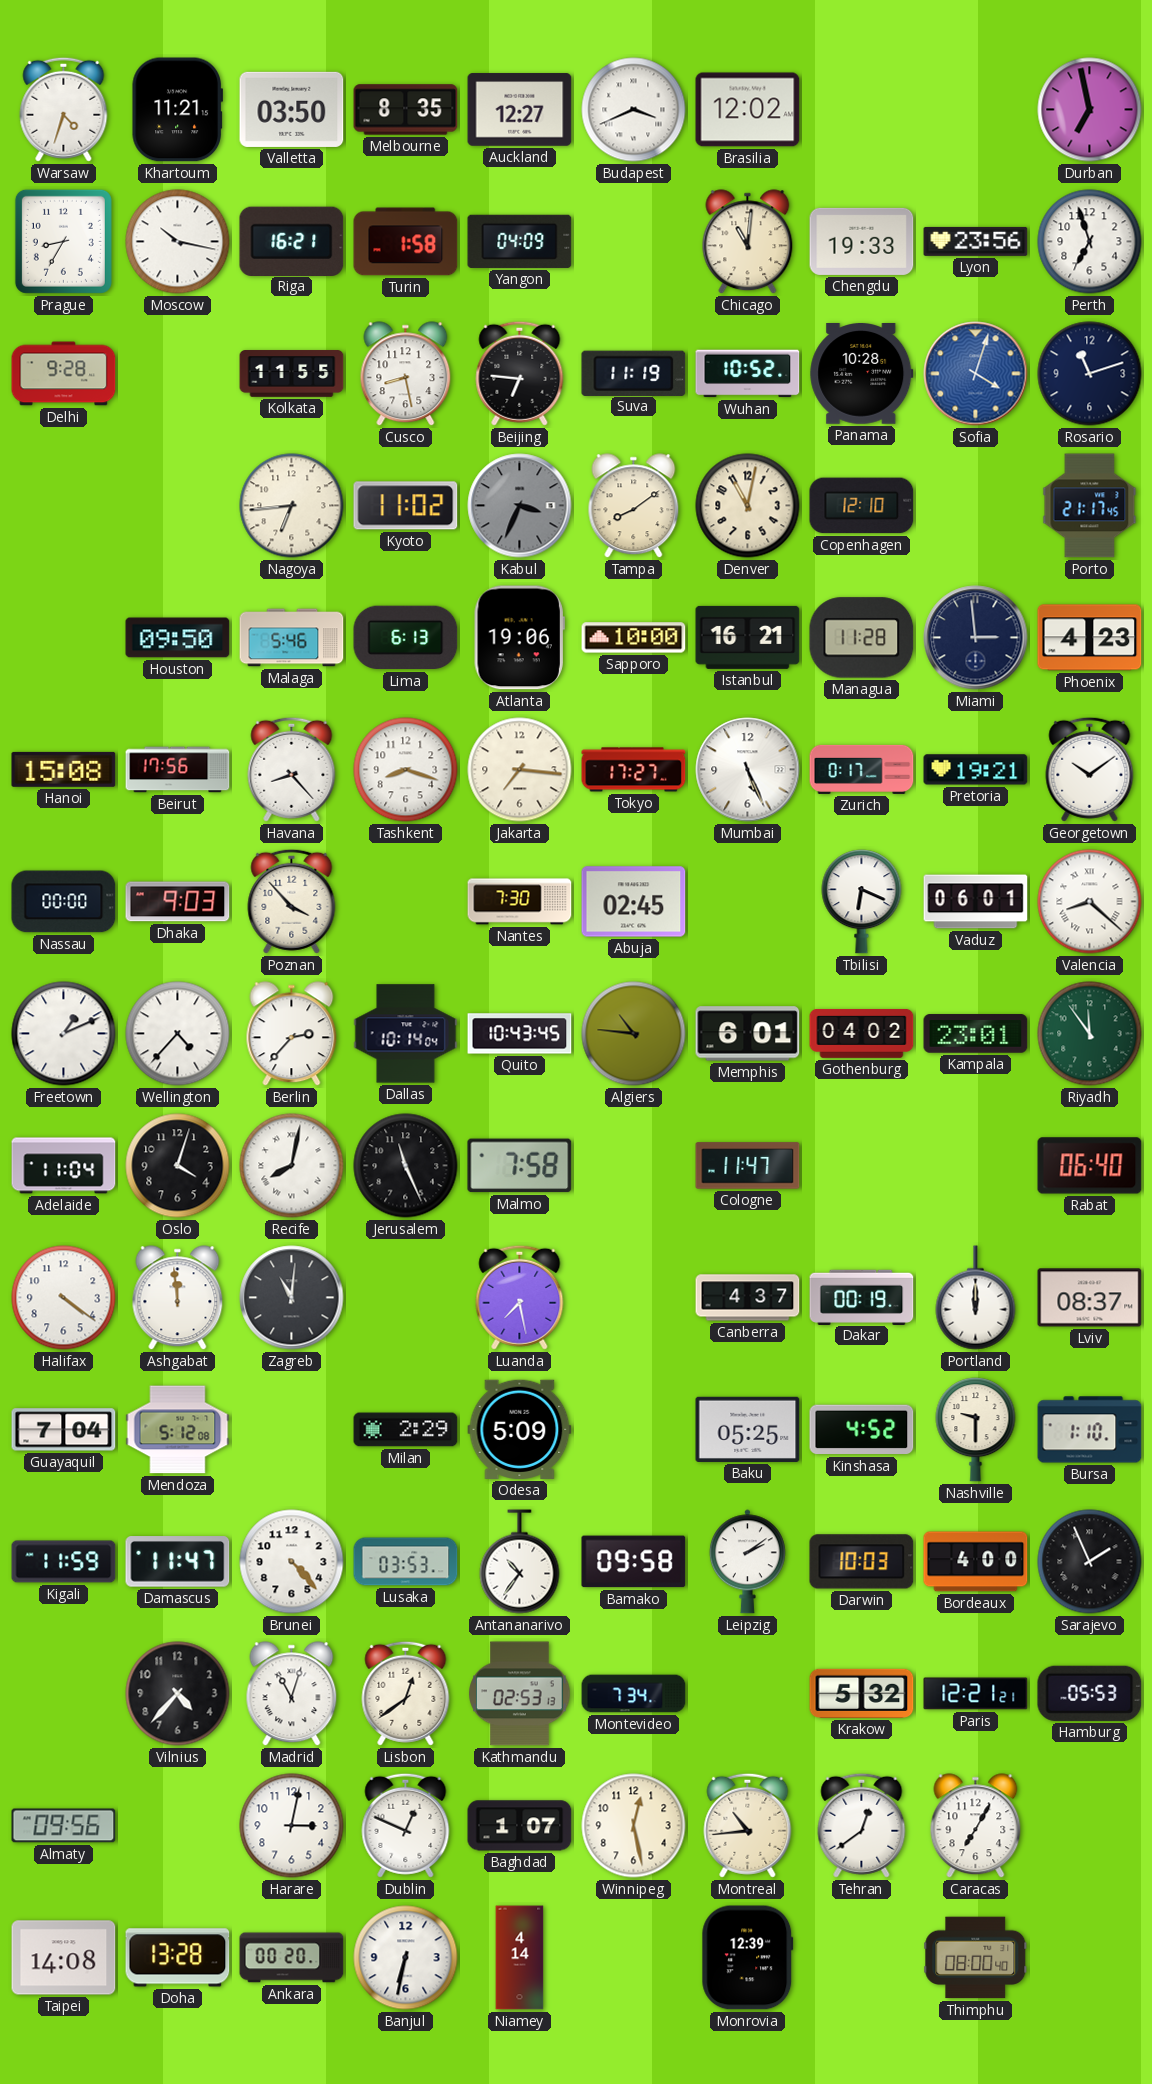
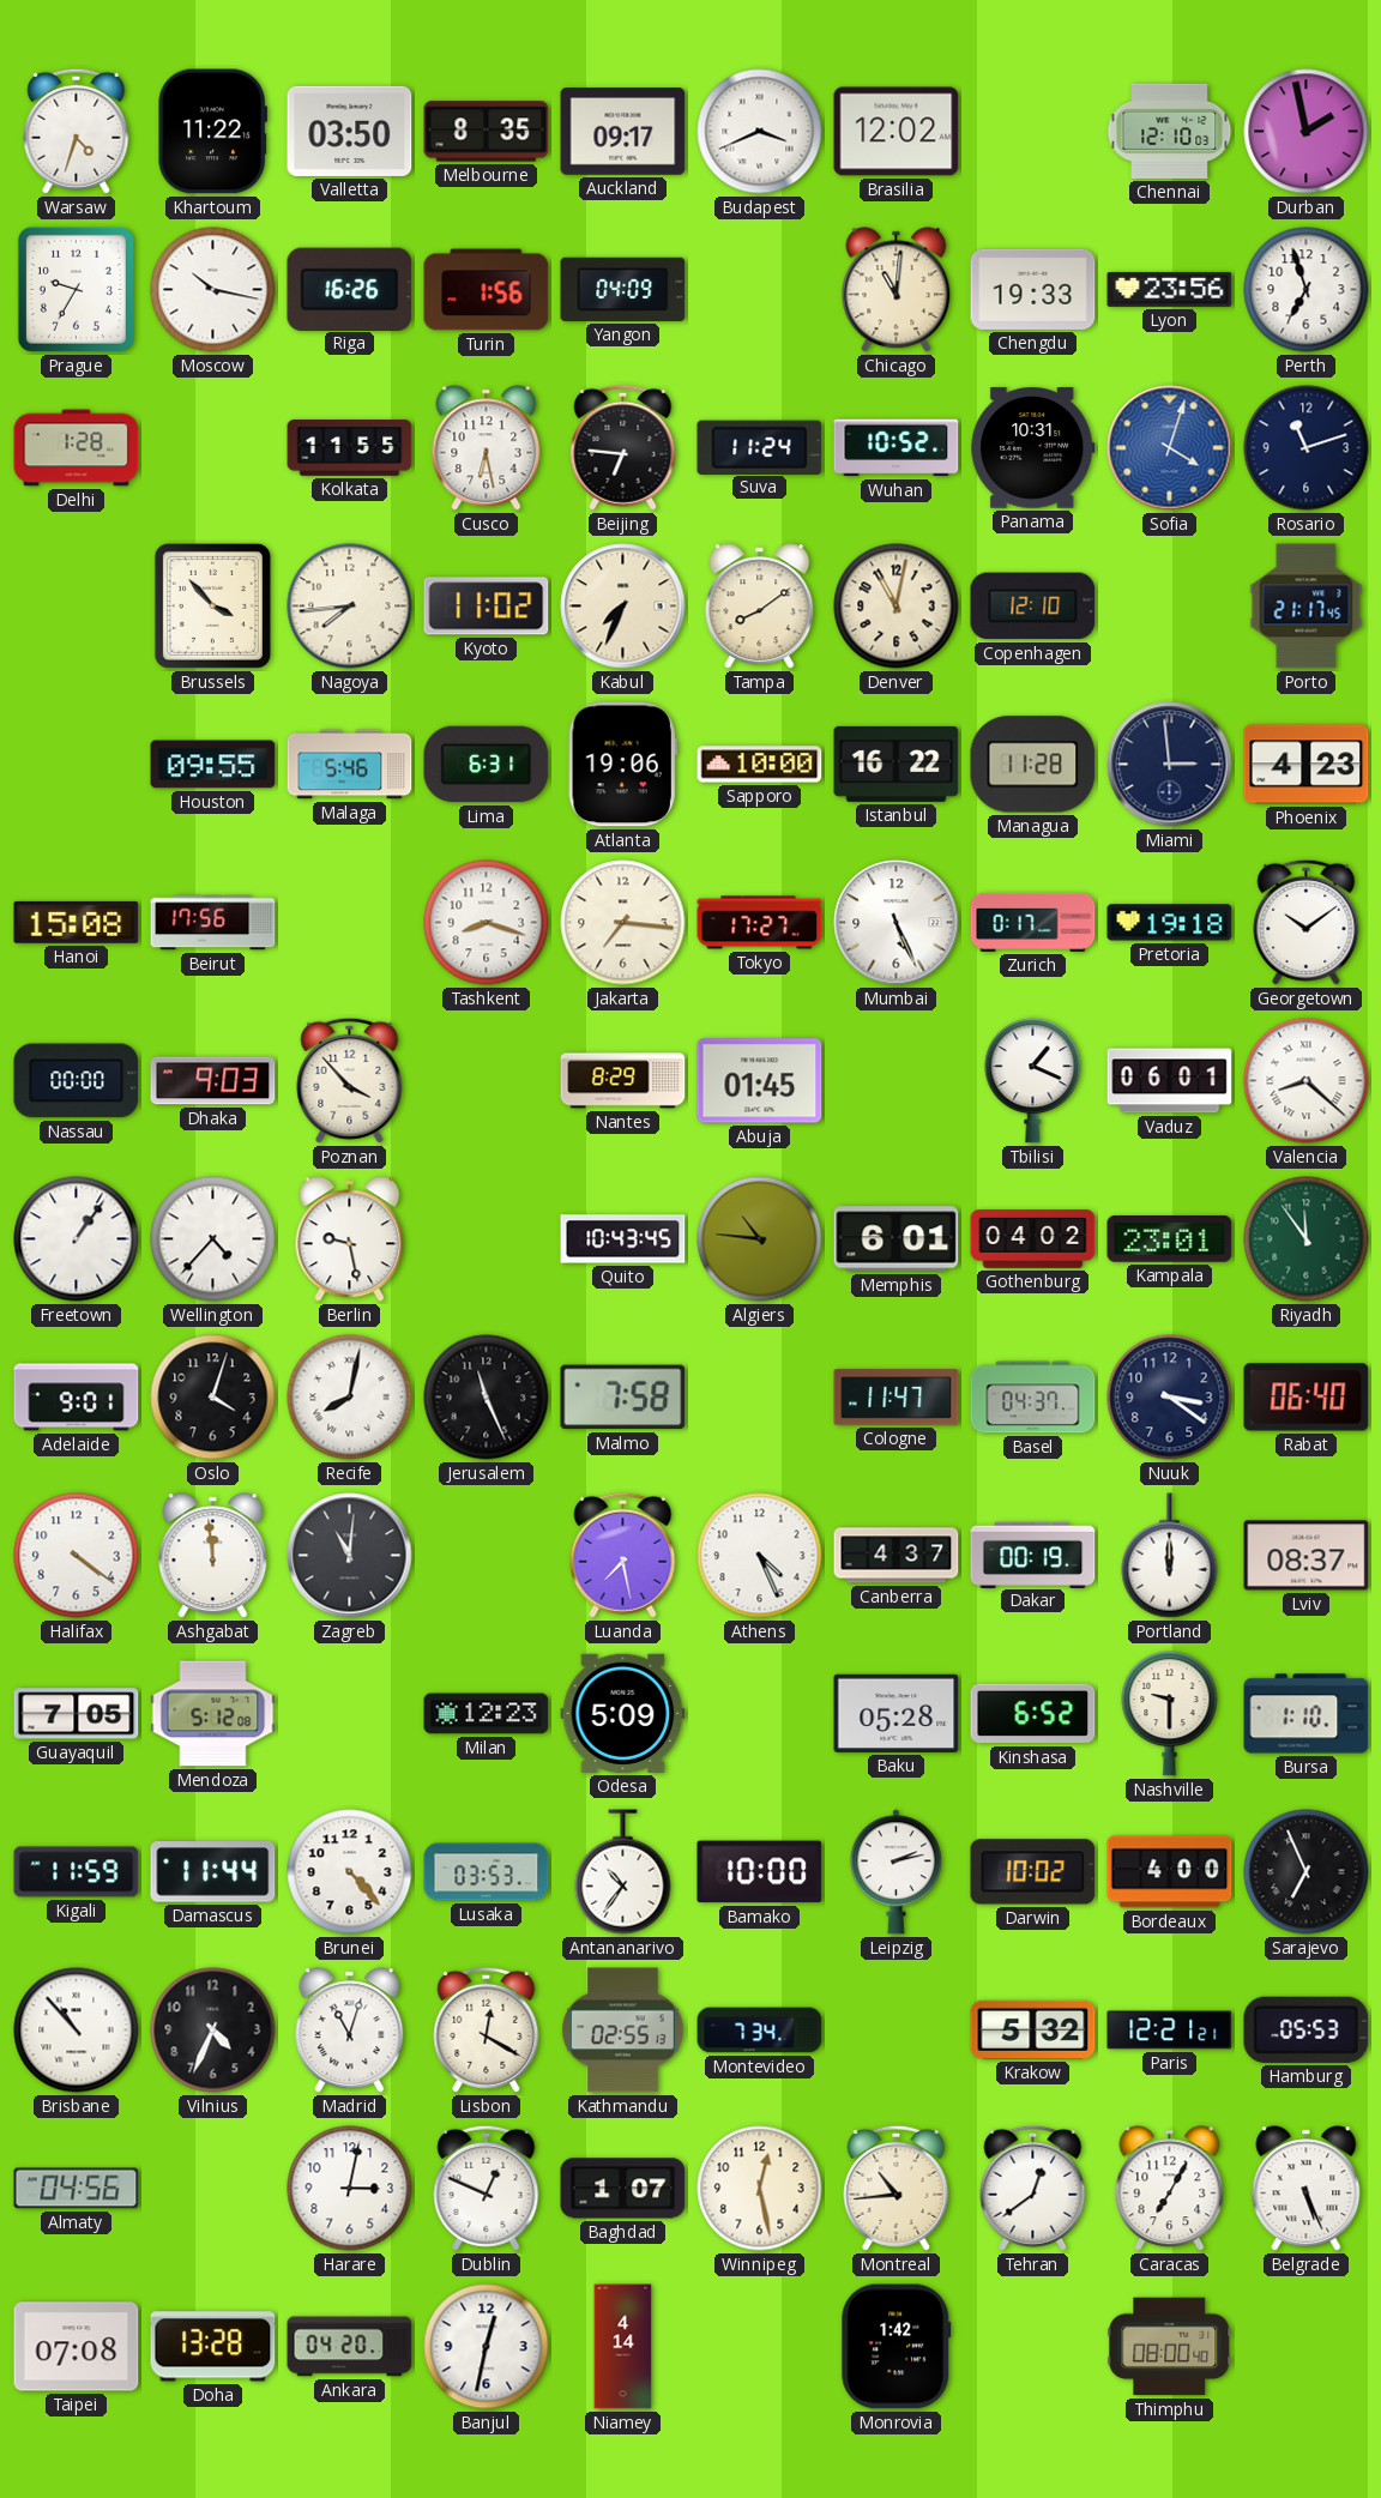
Khartoum: 11:21 -> 11:22 (212, 132)
Auckland: 12:27 -> 09:17 (623, 132)
Chennai: none -> 12:10 (1170, 131)
Durban: 6:58 -> 1:58 (1307, 132)
Prague: 8:35 -> 9:35 (76, 289)
Riga: 16:21 -> 16:26 (350, 289)
Turin: 1:58 -> 1:56 (487, 290)
Delhi: 9:28 -> 1:28 (77, 448)
Cusco: 8:28 -> 6:28 (487, 448)
Suva: 11:19 -> 11:24 (760, 447)
Panama: 10:28 -> 10:31 (1033, 448)
Brussels: none -> 3:53 (212, 605)
Nagoya: 6:44 -> 7:44 (350, 607)
Kabul: 3:34 -> 7:34 (623, 607)
Kabul dial: grey -> cream (623, 607)
Houston: 09:50 -> 09:55 (213, 765)
Lima: 6:13 -> 6:31 (487, 765)
Istanbul: 16:21 -> 16:22 (897, 764)
Havana: 8:23 -> none (292, 769)
Pretoria: 19:21 -> 19:18 (1170, 923)
Nantes: 7:30 -> 8:29 (623, 1081)
Abuja: 02:45 -> 01:45 (760, 1081)
Tbilisi: 6:19 -> 1:19 (1033, 1081)
Freetown: 1:11 -> 1:06 (77, 1239)
Berlin: 2:37 -> 9:28 (350, 1239)
Dallas: 10:14 -> none (406, 1034)
Adelaide: 11:04 -> 9:01 (77, 1398)
Basel: none -> 04:37 (1033, 1398)
Nuuk: none -> 3:21 (1170, 1398)
Athens: none -> 4:26 (760, 1556)
Guayaquil: 7:04 -> 7:05 (77, 1714)
Milan: 2:29 -> 12:23 (487, 1714)
Baku: 05:25 -> 05:28 (897, 1713)
Kinshasa: 4:52 -> 6:52 (1033, 1714)
Damascus: 11:47 -> 11:44 (213, 1872)
Bamako: 09:58 -> 10:00 (760, 1872)
Leipzig: 2:09 -> 2:13 (895, 1872)
Darwin: 10:03 -> 10:02 (1033, 1872)
Sarajevo: 1:56 -> 6:56 (1307, 1872)
Brisbane: none -> 10:53 (77, 2031)
Vilnius: 4:37 -> 4:34 (213, 2031)
Lisbon: 12:39 -> 12:20 (487, 2029)
Kathmandu: 02:53 -> 02:55 (623, 2031)
Almaty: 09:56 -> 04:56 (77, 2189)
Belgrade: none -> 5:26 (1307, 2189)
Taipei: 14:08 -> 07:08 (77, 2347)
Ankara: 00:20 -> 04:20 (350, 2347)
Banjul: 6:32 -> 12:32 (487, 2347)
Monrovia: 12:39 -> 1:42 (897, 2347)
